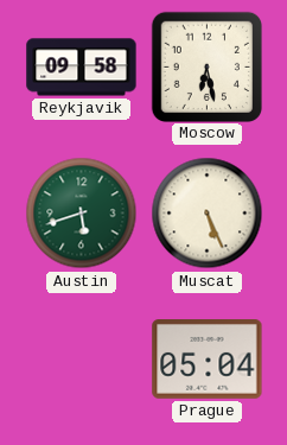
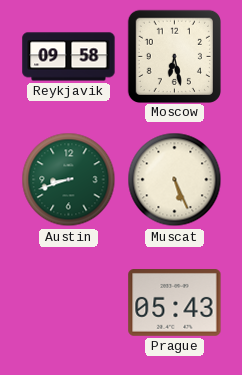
Austin: 5:42 -> 8:42 (69, 180)
Prague: 05:04 -> 05:43 (175, 303)
